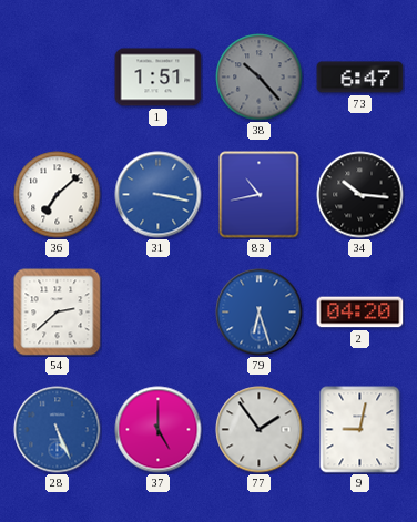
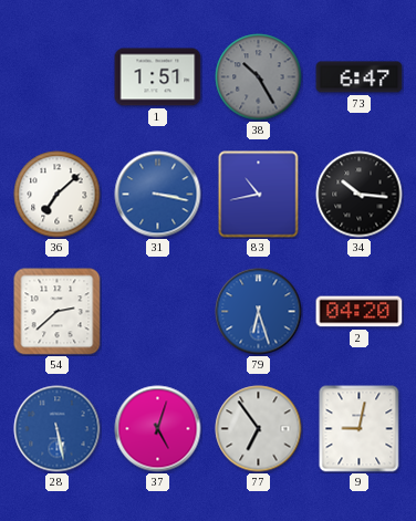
38: 10:23 -> 10:25 (259, 77)
28: 5:26 -> 5:28 (58, 429)
37: 5:00 -> 5:03 (158, 429)
77: 1:54 -> 6:54 (259, 429)
